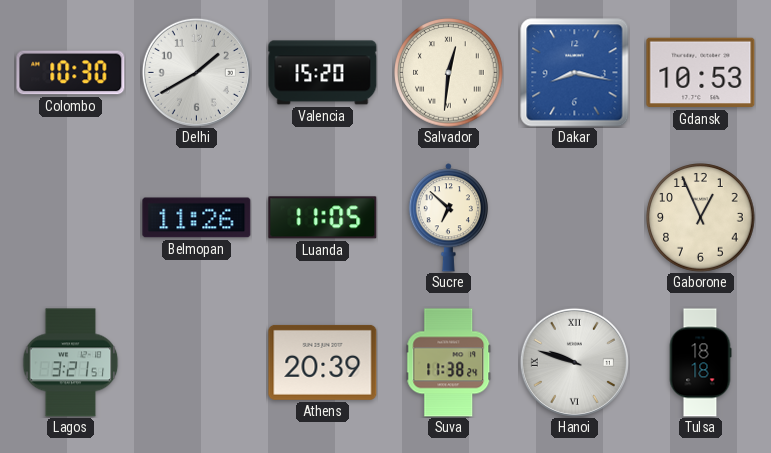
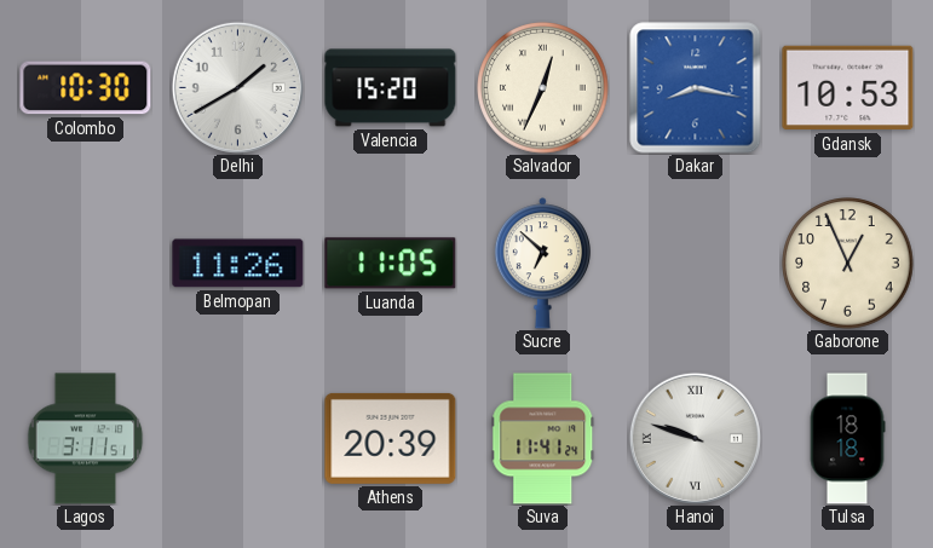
Salvador: 12:31 -> 12:34 (543, 88)
Lagos: 3:21 -> 3:11 (86, 439)
Suva: 11:38 -> 11:41 (543, 439)
